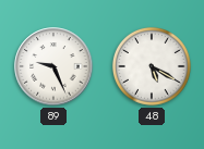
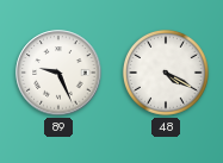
48: 5:20 -> 4:20 (166, 73)
